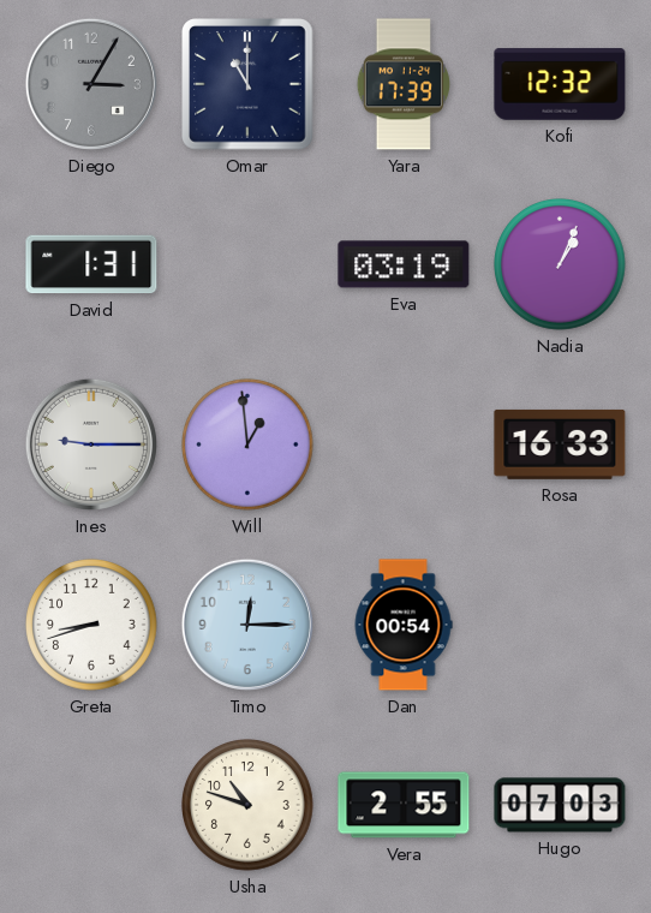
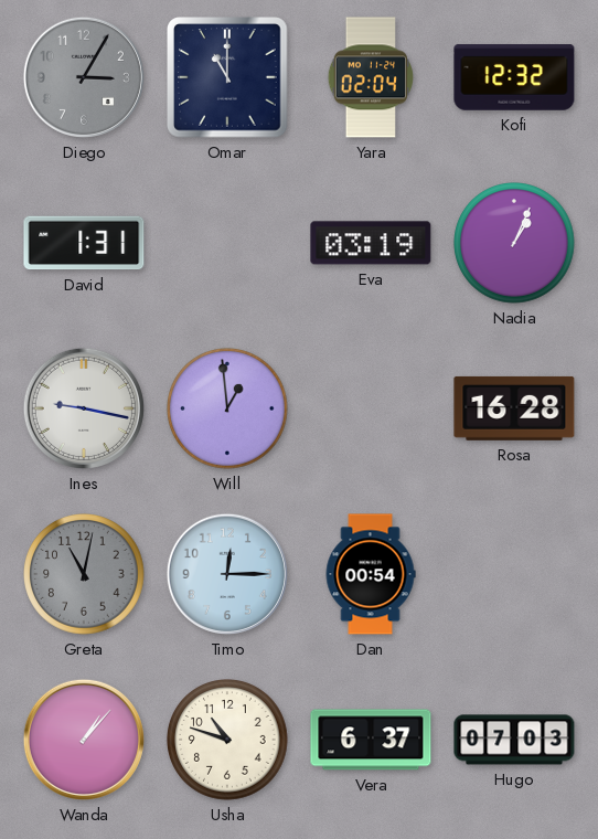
Yara: 17:39 -> 02:04 (370, 77)
Ines: 9:15 -> 9:17 (84, 408)
Rosa: 16:33 -> 16:28 (514, 408)
Greta: 8:42 -> 11:02 (84, 574)
Greta dial: white -> grey (84, 574)
Wanda: none -> 1:07 (84, 740)
Vera: 2:55 -> 6:37 (371, 740)
